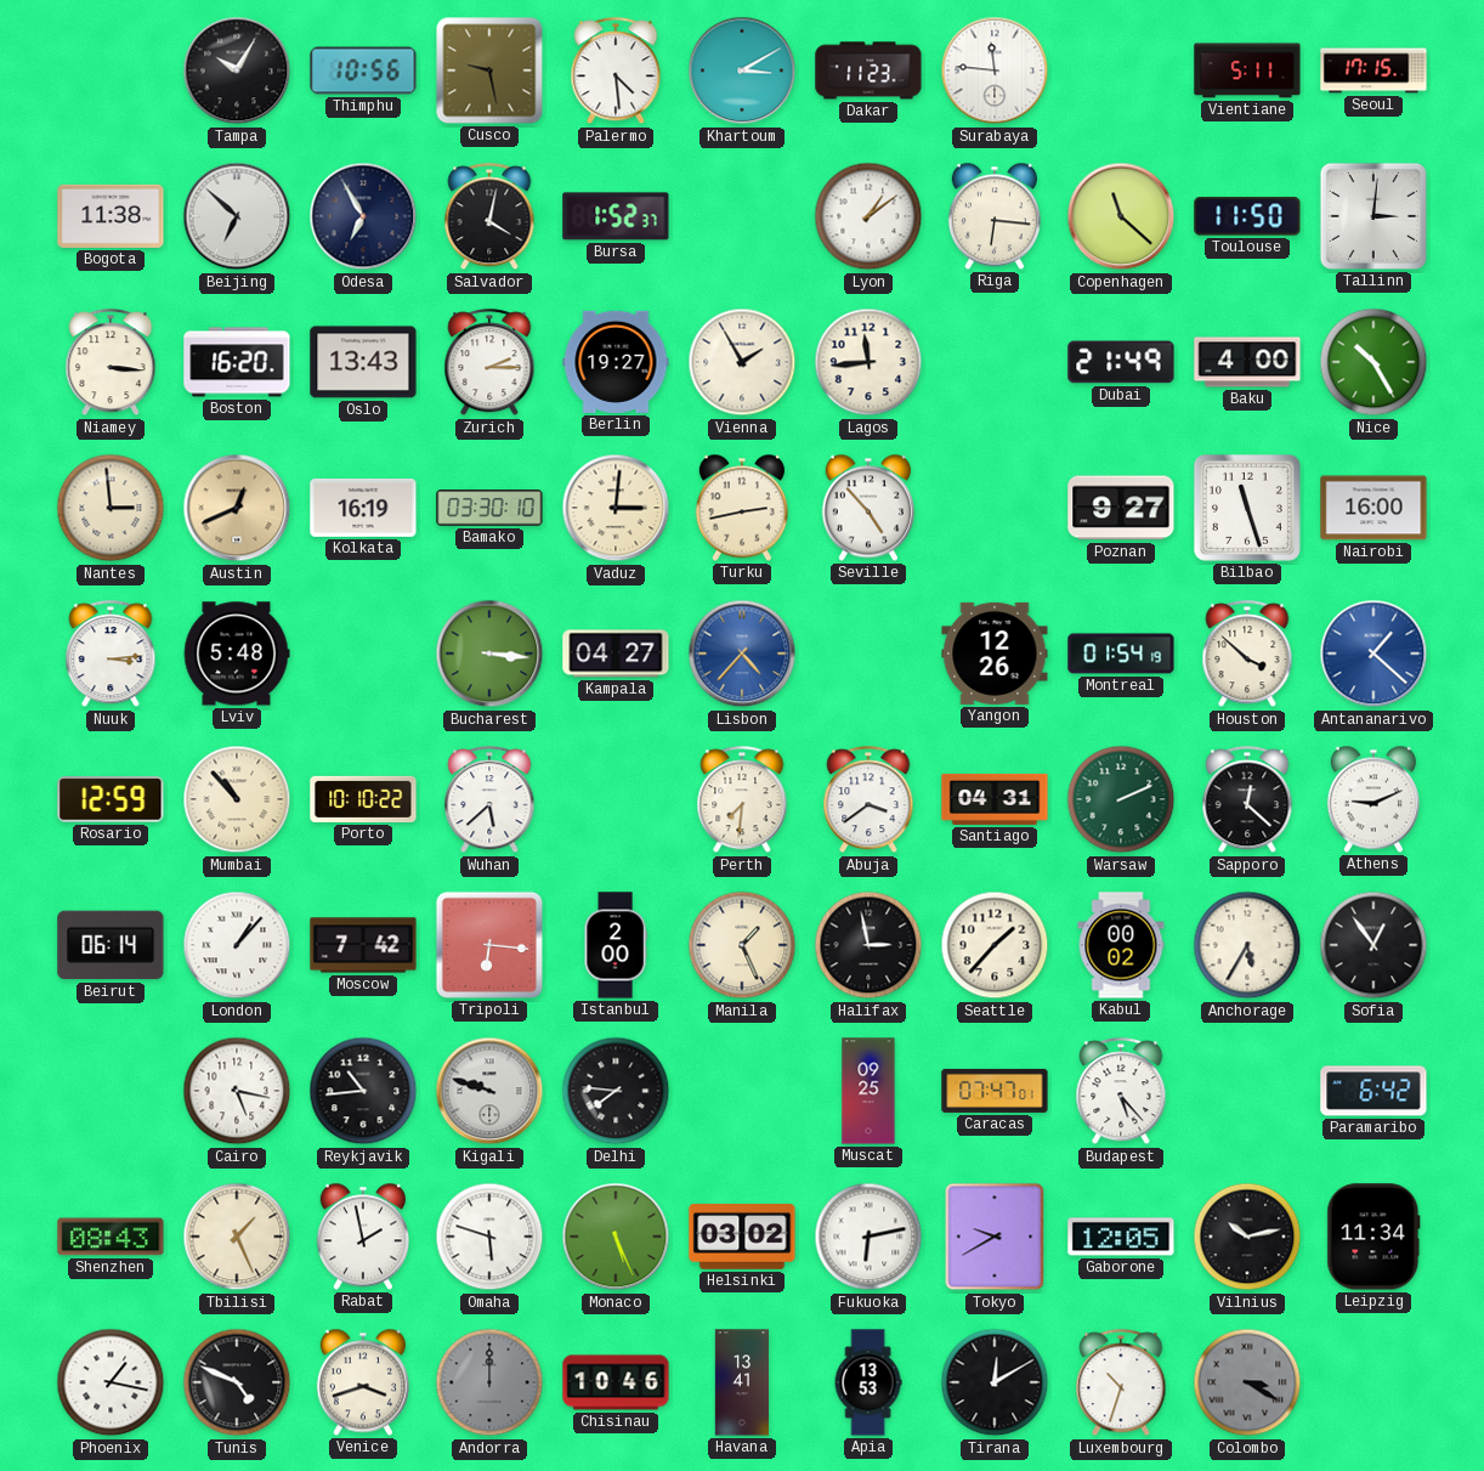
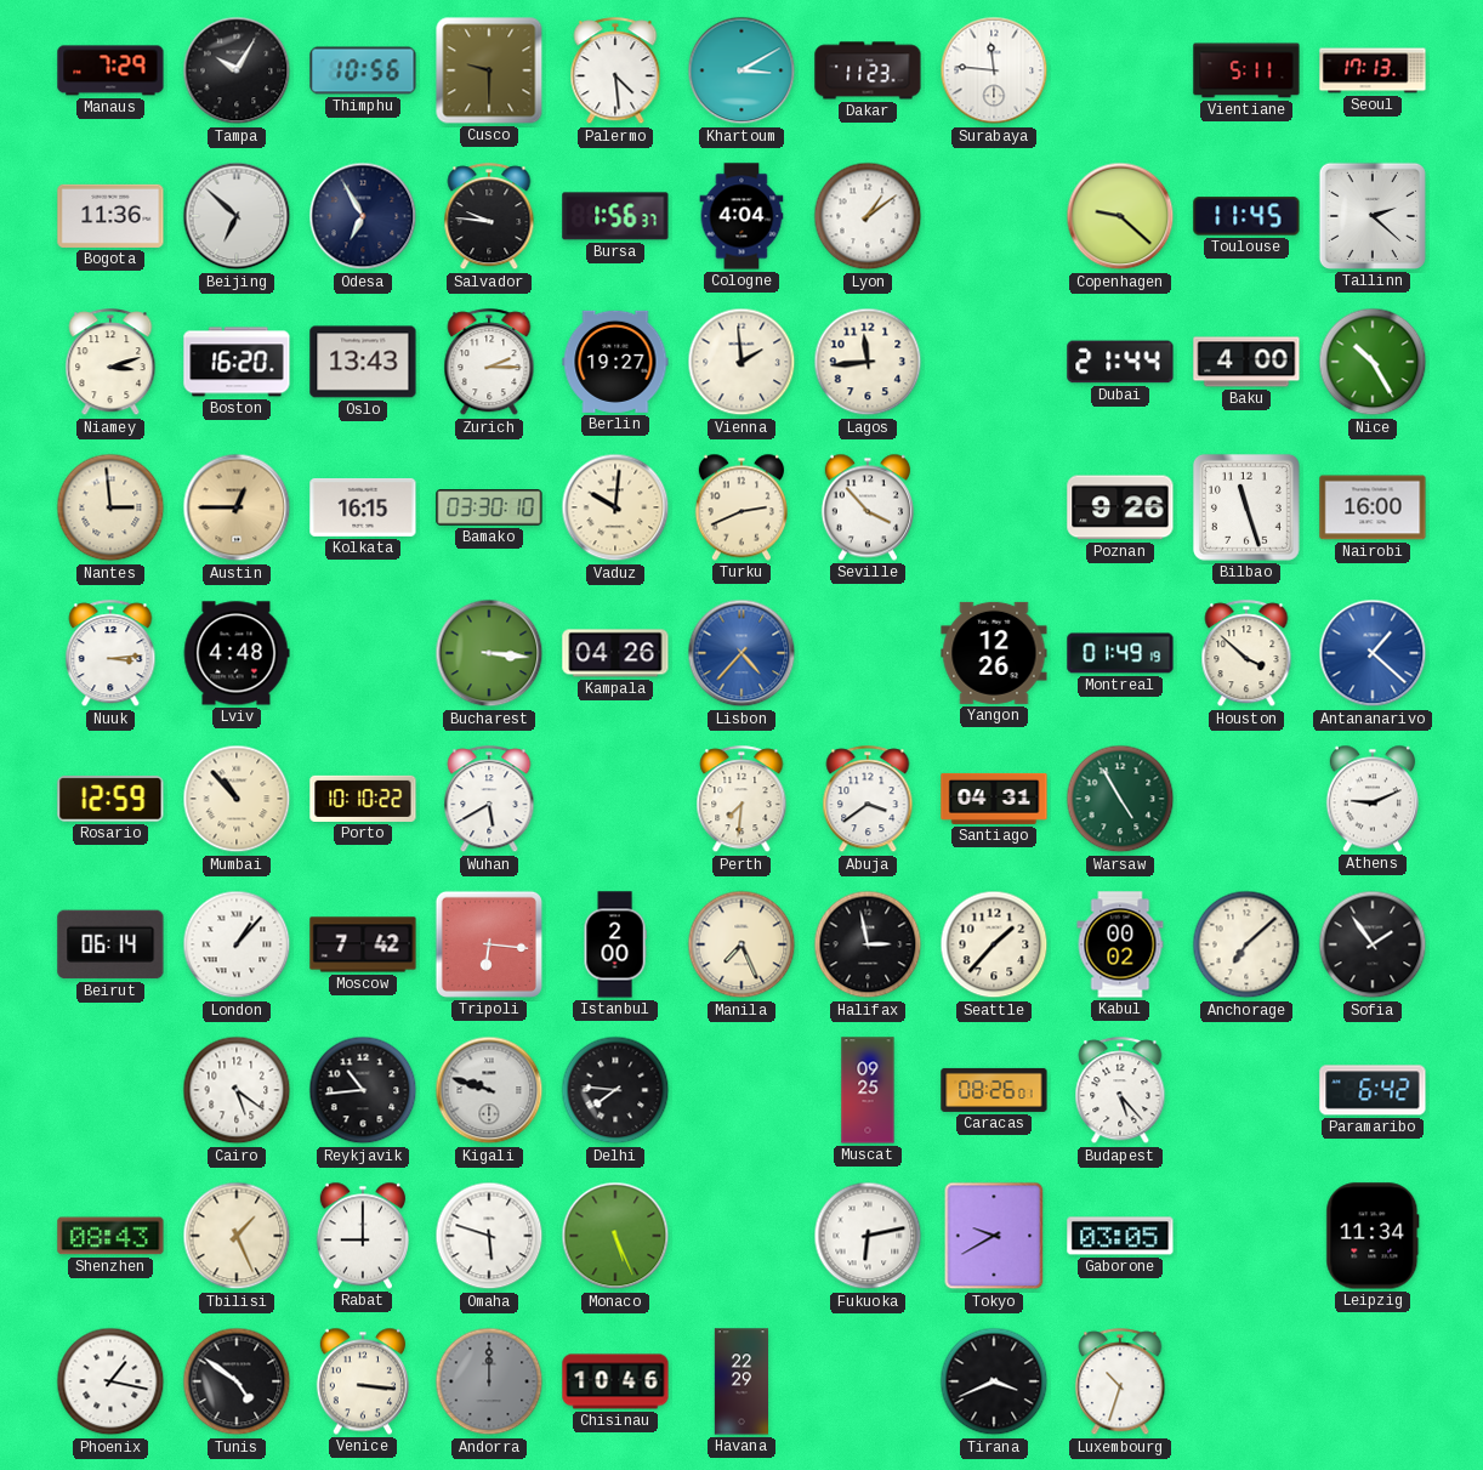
Manaus: none -> 7:29 (110, 70)
Cusco: 9:28 -> 9:30 (489, 70)
Seoul: 17:15 -> 17:13 (1373, 70)
Bogota: 11:38 -> 11:36 (110, 216)
Salvador: 4:02 -> 9:46 (489, 217)
Bursa: 1:52 -> 1:56 (615, 216)
Cologne: none -> 4:04 (741, 216)
Riga: 6:16 -> none (995, 216)
Copenhagen: 11:22 -> 9:22 (1120, 216)
Toulouse: 11:50 -> 11:45 (1246, 216)
Tallinn: 3:01 -> 2:22 (1373, 216)
Niamey: 3:16 -> 3:12 (110, 363)
Vienna: 1:55 -> 1:59 (741, 362)
Dubai: 21:49 -> 21:44 (1120, 362)
Austin: 12:41 -> 12:45 (237, 507)
Kolkata: 16:19 -> 16:15 (363, 507)
Vaduz: 3:01 -> 10:01 (615, 507)
Turku: 2:43 -> 2:41 (741, 507)
Seville: 4:53 -> 3:53 (868, 507)
Poznan: 9:27 -> 9:26 (1120, 507)
Lviv: 5:48 -> 4:48 (237, 653)
Kampala: 04:27 -> 04:26 (615, 653)
Montreal: 01:54 -> 01:49 (1120, 653)
Wuhan: 5:38 -> 5:40 (489, 800)
Warsaw: 2:11 -> 4:55 (1120, 799)
Sapporo: 12:22 -> none (1247, 800)
Manila: 1:26 -> 7:26 (741, 944)
Anchorage: 5:35 -> 7:08 (1246, 944)
Sofia: 12:54 -> 1:54 (1373, 944)
Cairo: 5:17 -> 5:21 (237, 1090)
Caracas: 07:47 -> 08:26 (994, 1090)
Rabat: 1:58 -> 9:00 (363, 1236)
Helsinki: 03:02 -> none (742, 1237)
Gaborone: 12:05 -> 03:05 (1120, 1236)
Vilnius: 10:13 -> none (1247, 1237)
Tunis: 4:49 -> 4:51 (237, 1381)
Venice: 3:42 -> 3:16 (363, 1381)
Havana: 13:41 -> 22:29 (740, 1381)
Apia: 13:53 -> none (868, 1382)
Tirana: 12:10 -> 3:41 (994, 1381)
Colombo: 3:20 -> none (1247, 1382)
